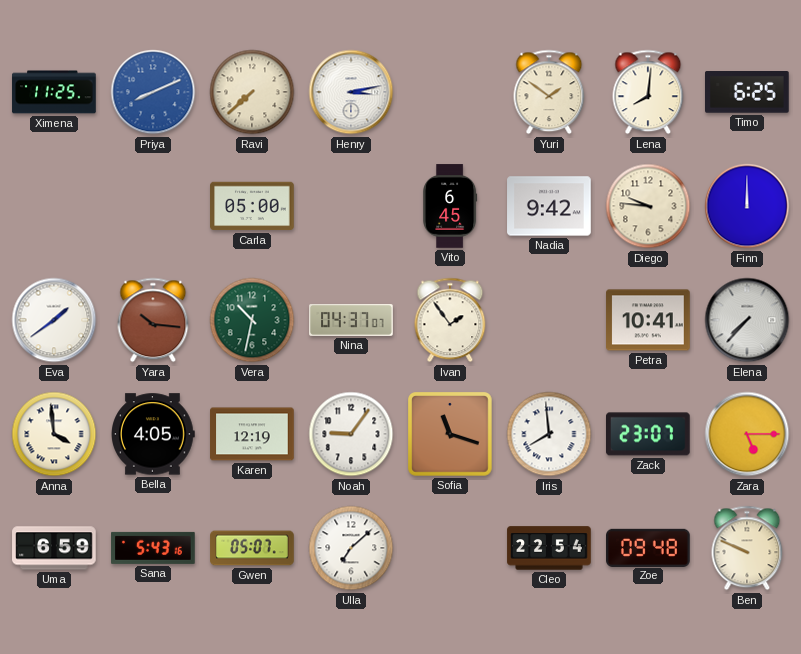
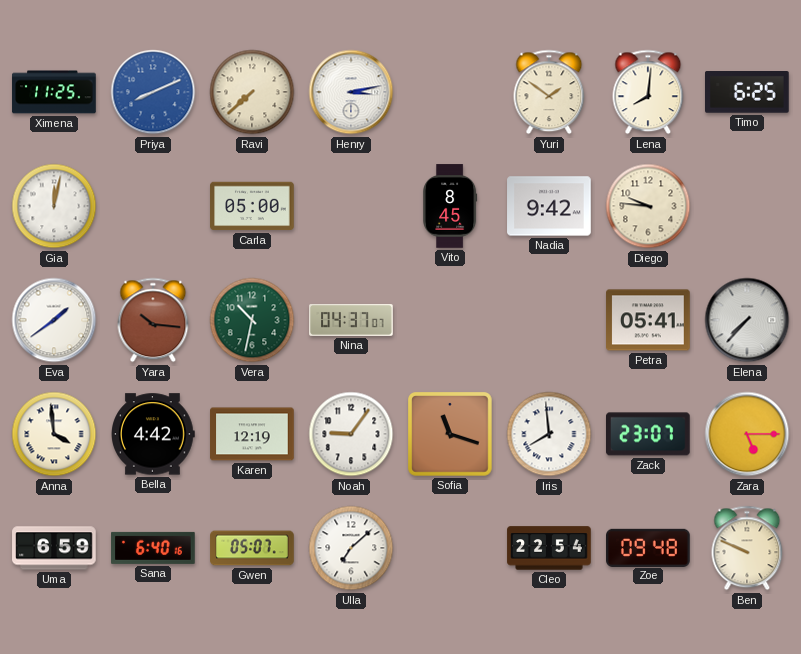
Gia: none -> 12:02 (54, 206)
Vito: 6:45 -> 8:45 (451, 206)
Finn: 12:00 -> none (747, 206)
Ivan: 1:54 -> none (450, 320)
Petra: 10:41 -> 05:41 (648, 320)
Bella: 4:05 -> 4:42 (154, 434)
Sana: 5:43 -> 6:40 (153, 548)
